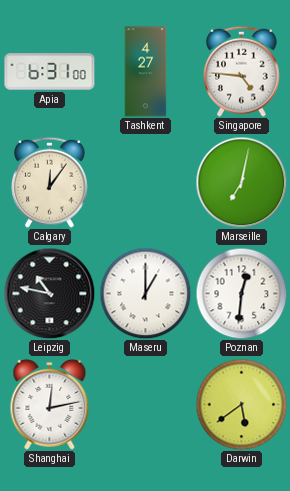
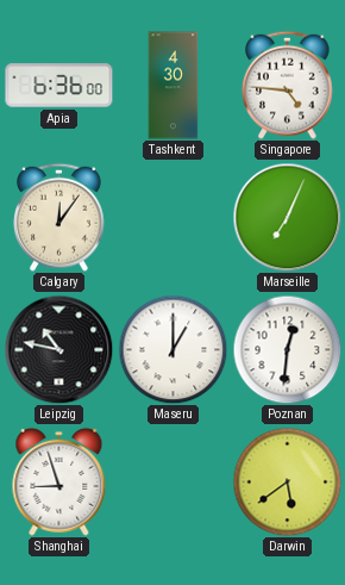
Apia: 6:31 -> 6:36 (59, 86)
Tashkent: 4:27 -> 4:30 (174, 86)
Marseille: 7:02 -> 7:04 (287, 217)
Shanghai: 12:13 -> 8:57 (59, 481)
